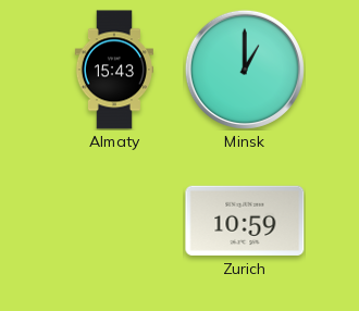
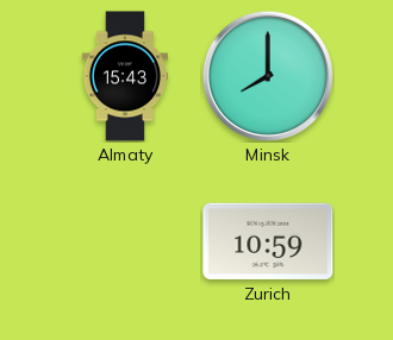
Minsk: 1:00 -> 8:00 (268, 76)
